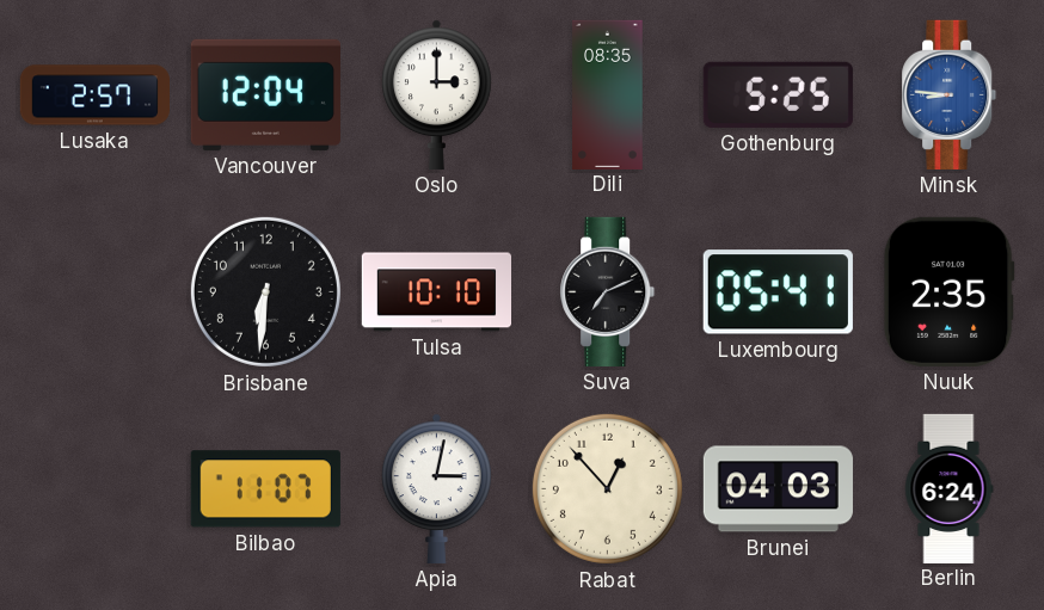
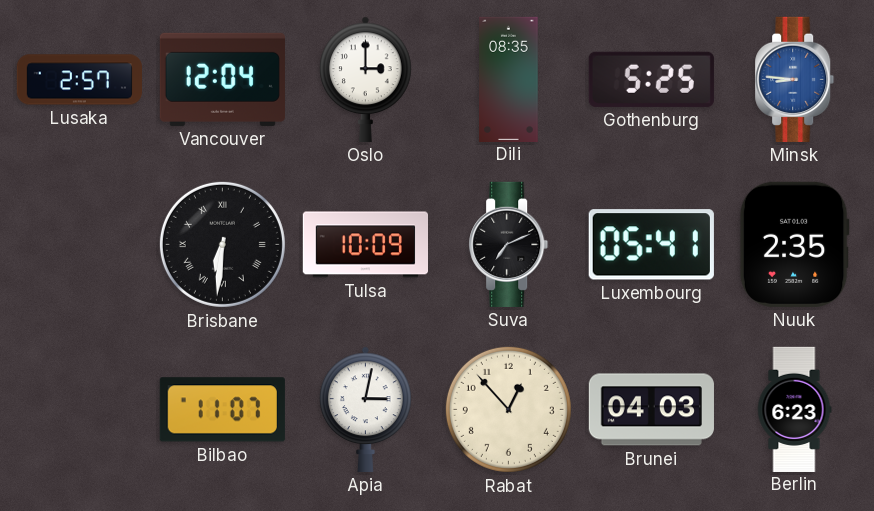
Brisbane numerals: Arabic -> Roman (222, 244)
Tulsa: 10:10 -> 10:09 (365, 245)
Berlin: 6:24 -> 6:23 (794, 409)
